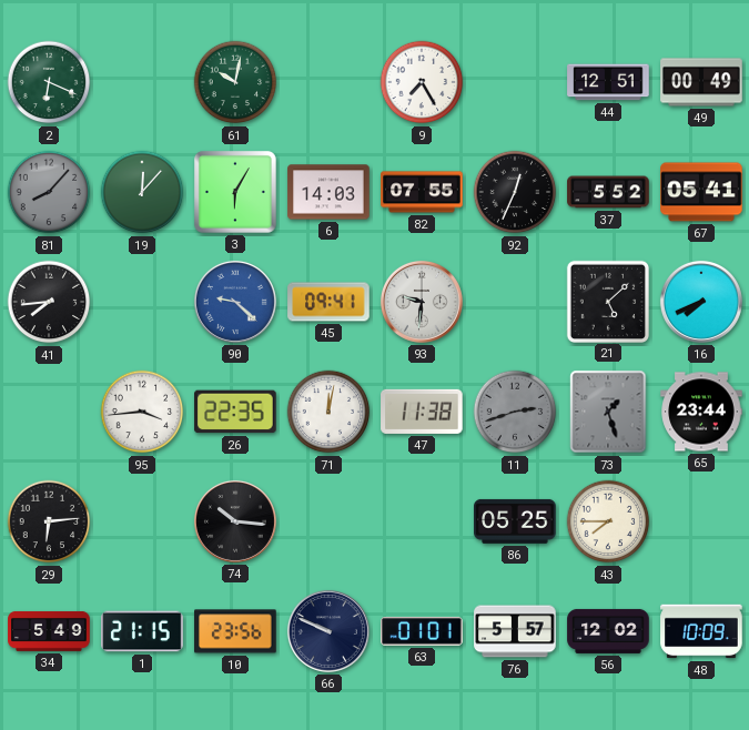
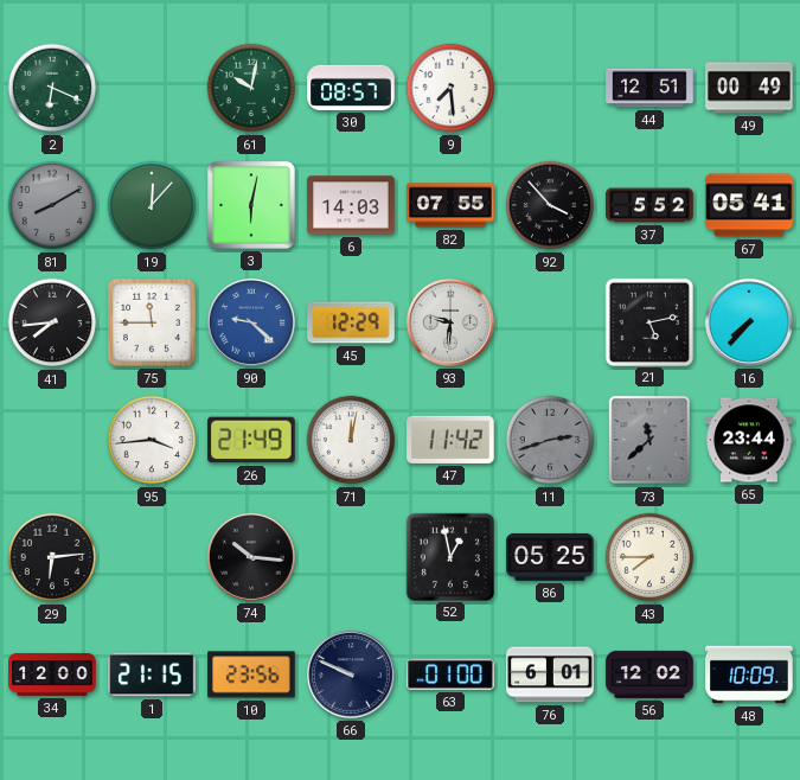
30: none -> 08:57 (351, 88)
9: 7:25 -> 7:29 (450, 88)
81: 8:07 -> 8:10 (52, 205)
3: 6:05 -> 6:02 (251, 205)
92: 12:34 -> 3:53 (550, 205)
75: none -> 11:45 (153, 324)
45: 09:41 -> 12:29 (351, 322)
21: 5:08 -> 5:13 (648, 321)
16: 7:41 -> 7:37 (749, 322)
26: 22:35 -> 21:49 (251, 440)
47: 11:38 -> 11:42 (450, 440)
73: 1:27 -> 11:38 (649, 440)
52: none -> 12:58 (449, 556)
34: 5:49 -> 12:00 (52, 674)
63: 01:01 -> 01:00 (450, 674)
76: 5:57 -> 6:01 (550, 674)
